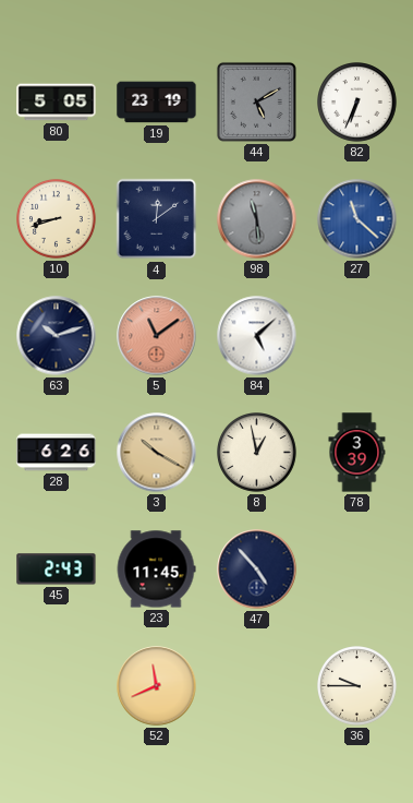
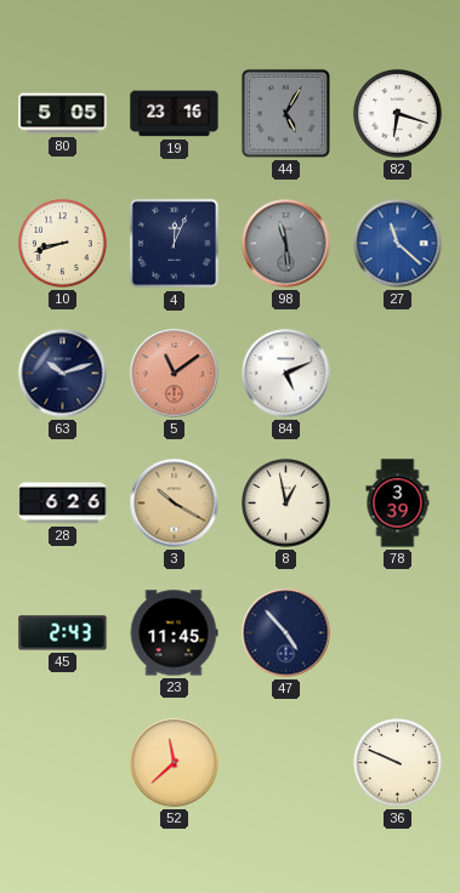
19: 23:19 -> 23:16 (175, 114)
44: 5:10 -> 5:05 (285, 113)
82: 6:34 -> 6:18 (398, 114)
4: 12:09 -> 12:04 (175, 244)
84: 5:08 -> 5:11 (286, 374)
52: 11:41 -> 11:38 (175, 763)
36: 9:45 -> 9:49 (398, 763)
